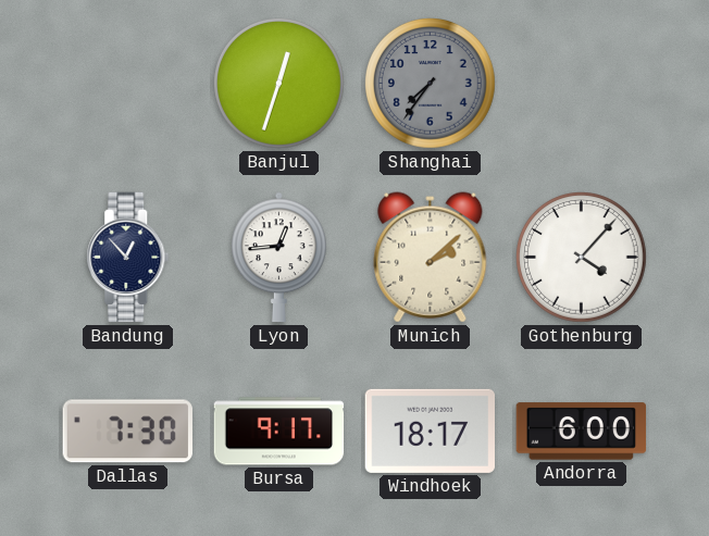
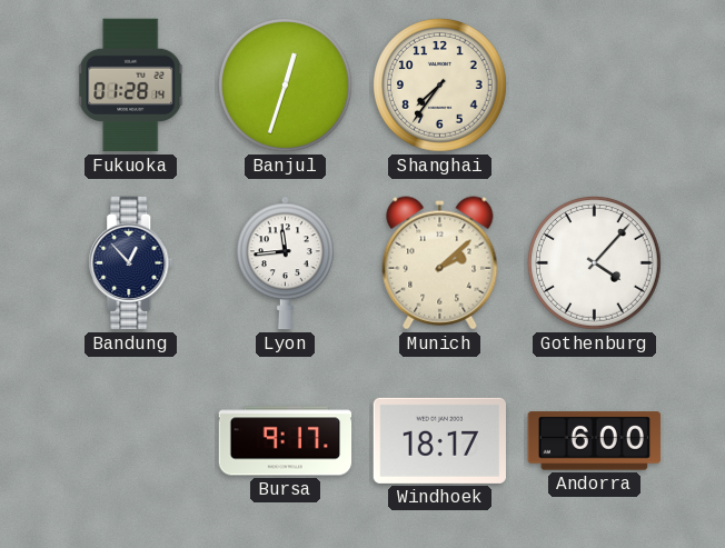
Fukuoka: none -> 01:28 (131, 86)
Shanghai dial: grey -> cream (440, 86)
Lyon: 12:44 -> 11:44 (285, 263)
Dallas: 7:30 -> none (127, 432)
